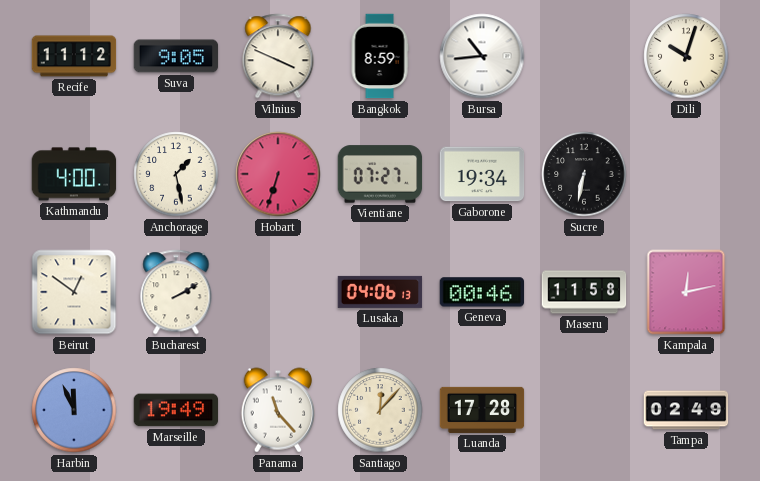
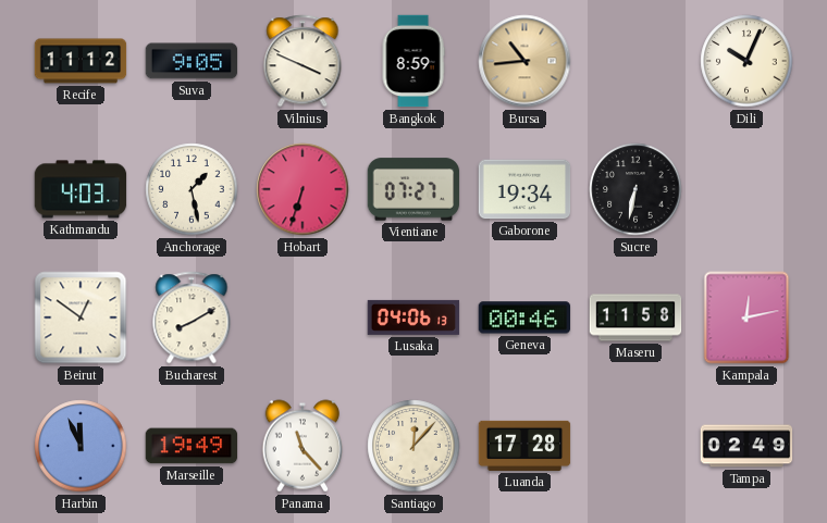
Bursa dial: white -> champagne (524, 61)
Dili: 10:03 -> 10:04 (746, 61)
Kathmandu: 4:00 -> 4:03 (81, 189)
Bucharest: 2:10 -> 8:10 (192, 317)
